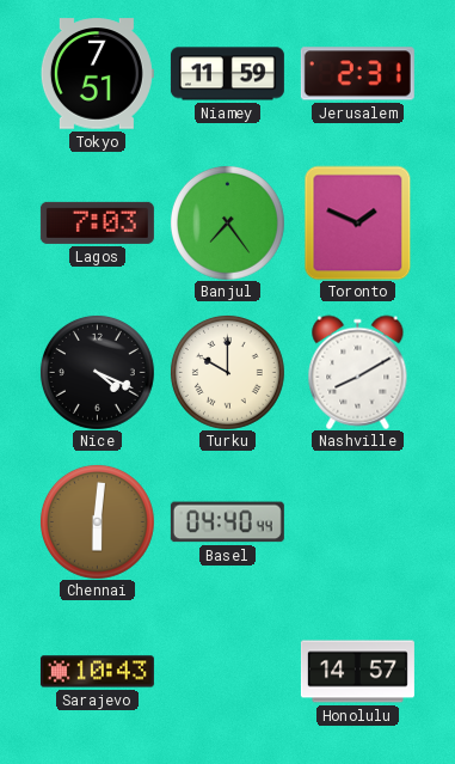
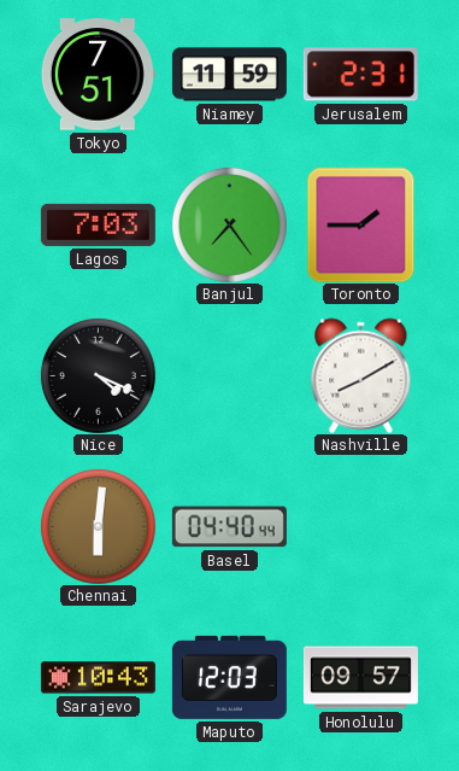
Toronto: 1:49 -> 1:45 (361, 224)
Turku: 10:00 -> none (227, 372)
Maputo: none -> 12:03 (229, 677)
Honolulu: 14:57 -> 09:57 (360, 678)
